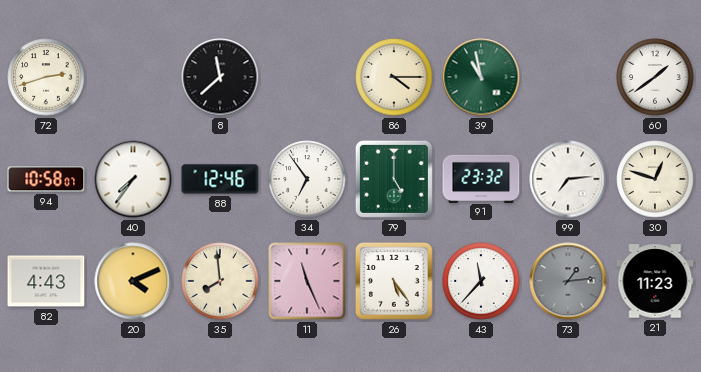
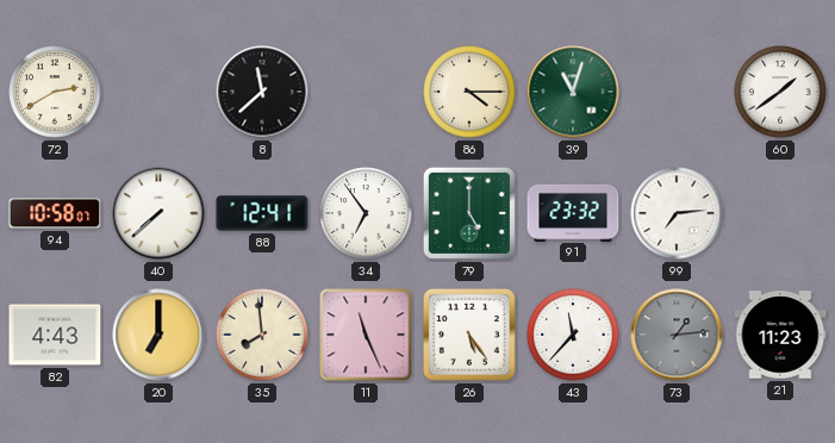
72: 2:42 -> 2:40 (55, 92)
39: 10:58 -> 11:03 (573, 92)
40: 7:36 -> 7:38 (158, 213)
88: 12:46 -> 12:41 (262, 213)
30: 12:48 -> none (655, 179)
20: 4:11 -> 7:00 (158, 335)
